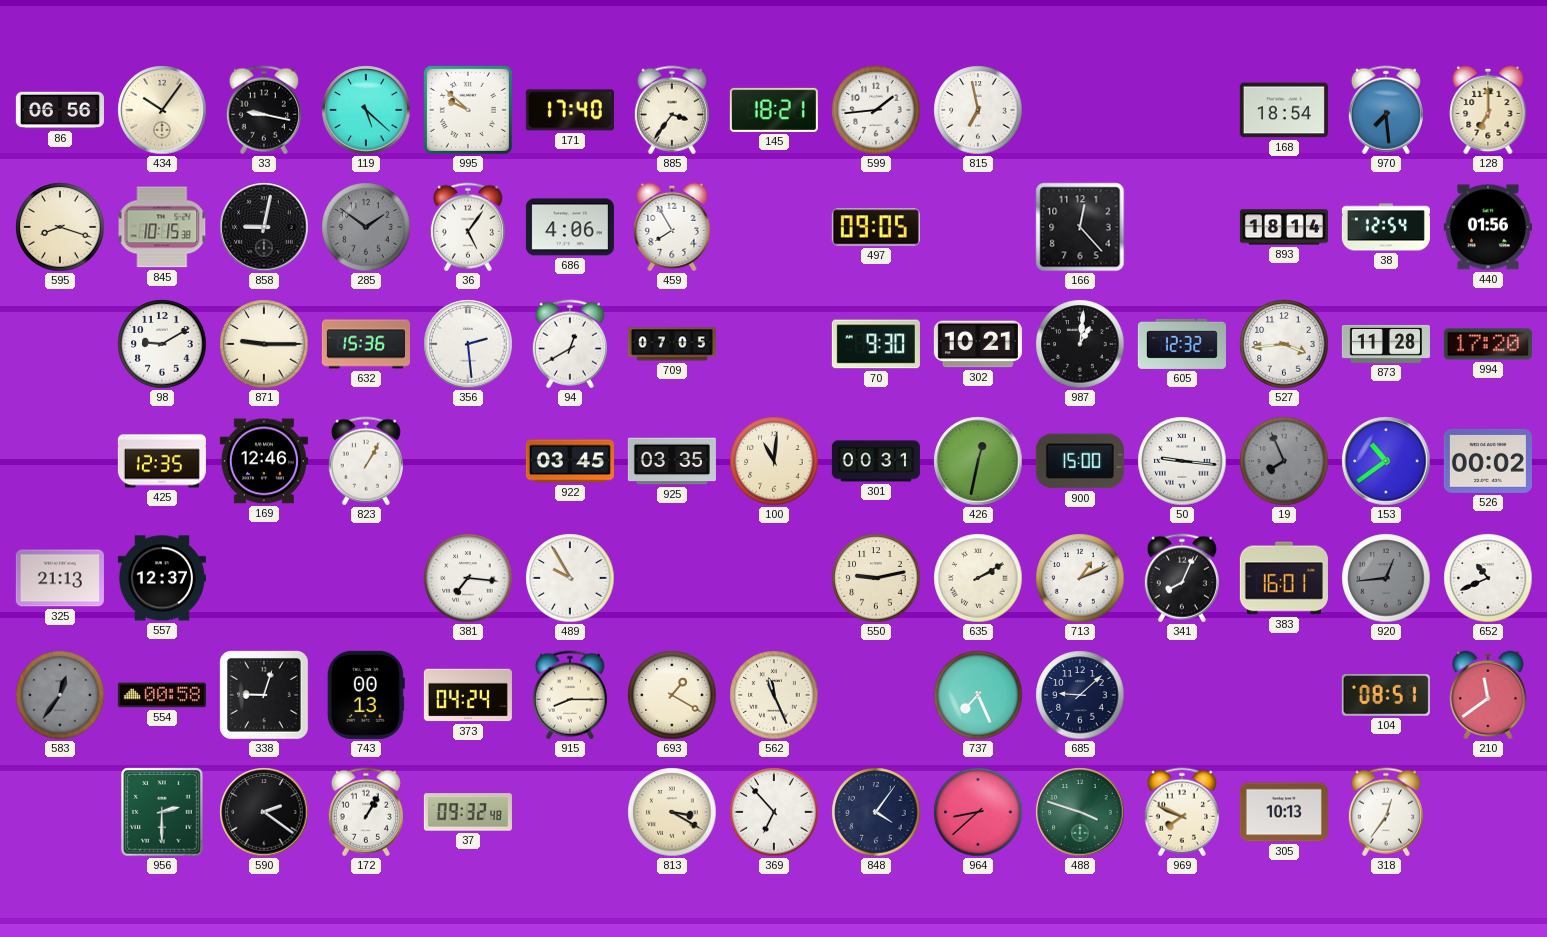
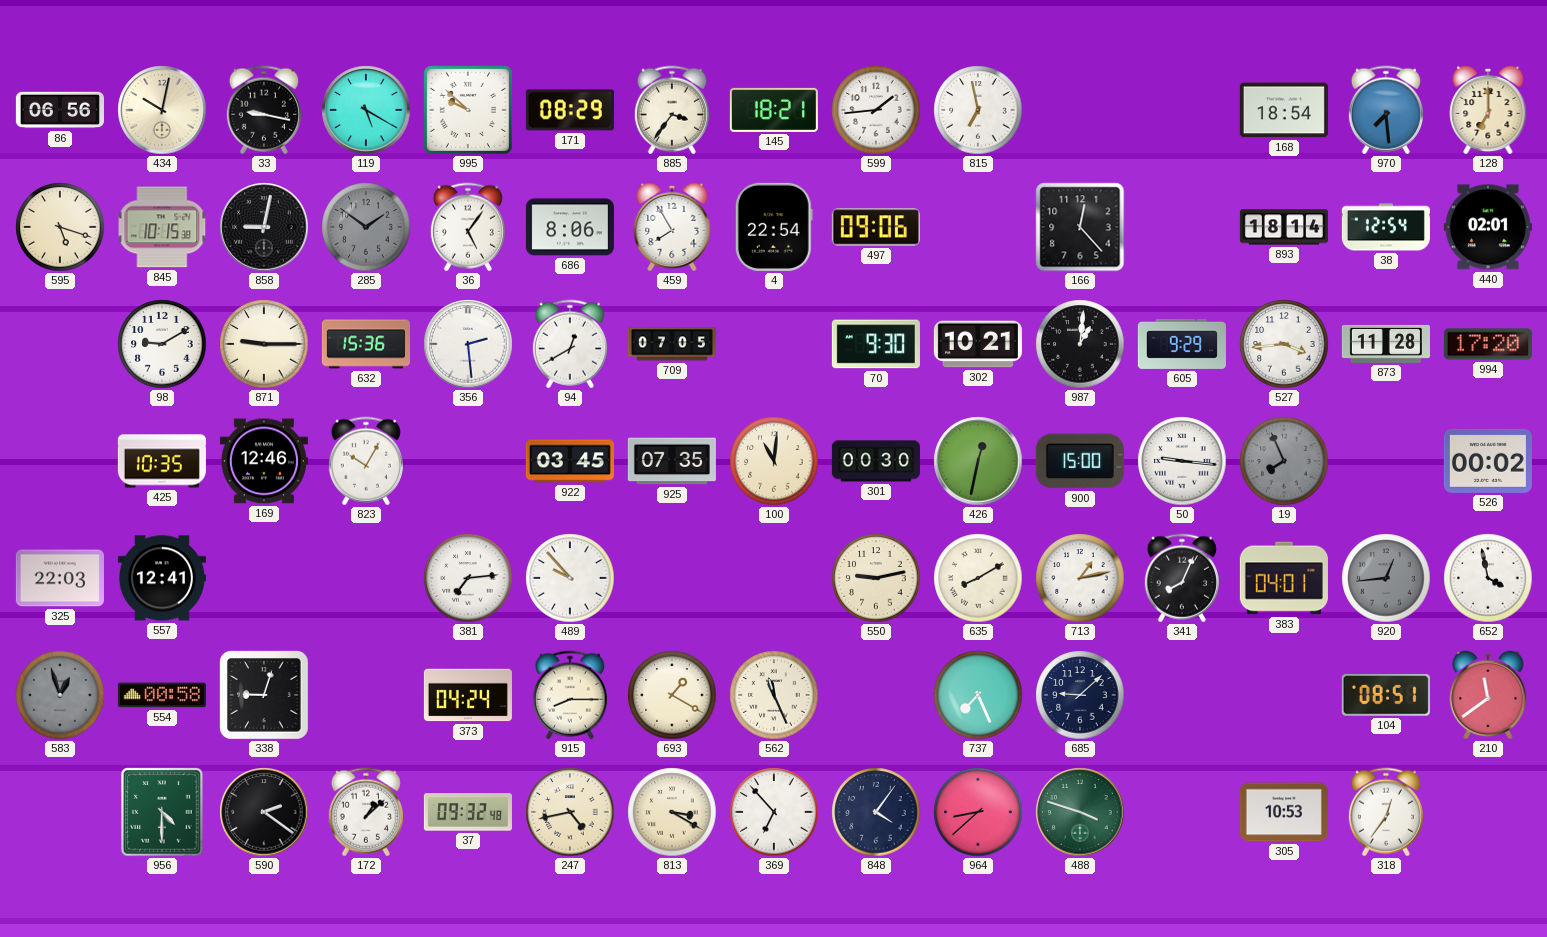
434: 10:06 -> 10:02 (162, 110)
119: 5:22 -> 5:20 (366, 110)
171: 17:40 -> 08:29 (570, 110)
595: 8:18 -> 5:18 (60, 227)
686: 4:06 -> 8:06 (570, 227)
4: none -> 22:54 (774, 227)
497: 09:05 -> 09:06 (876, 227)
440: 01:56 -> 02:01 (1488, 227)
605: 12:32 -> 9:29 (1182, 344)
425: 12:35 -> 10:35 (162, 461)
823: 1:05 -> 10:05 (366, 461)
925: 03:35 -> 07:35 (672, 461)
301: 00:31 -> 00:30 (876, 461)
153: 10:39 -> none (1386, 461)
325: 21:13 -> 22:03 (60, 578)
557: 12:37 -> 12:41 (162, 578)
381: 7:16 -> 7:14 (468, 578)
489: 9:55 -> 9:53 (570, 578)
635: 2:10 -> 8:10 (978, 578)
713: 1:11 -> 1:13 (1080, 578)
383: 16:01 -> 04:01 (1284, 578)
652: 10:41 -> 3:58 (1488, 578)
583: 12:36 -> 12:57 (60, 695)
743: 00:13 -> none (366, 695)
956: 2:30 -> 4:30 (162, 812)
172: 1:05 -> 1:08 (366, 812)
247: none -> 4:43 (570, 812)
969: 7:49 -> none (1182, 812)
305: 10:13 -> 10:53 (1284, 812)
